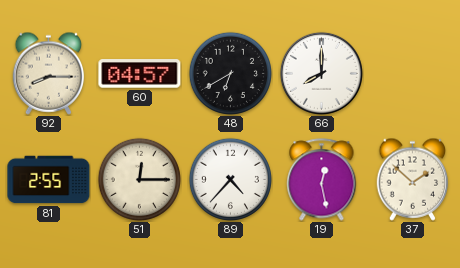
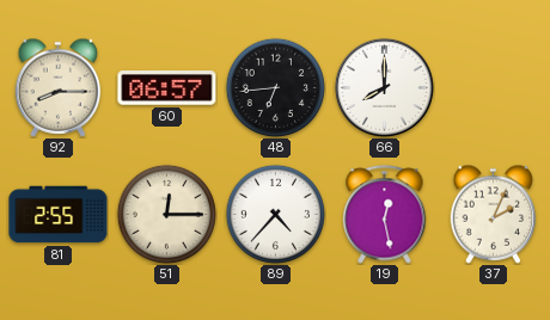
60: 04:57 -> 06:57 (167, 88)
48: 6:40 -> 6:44 (275, 87)
37: 1:52 -> 2:04 (494, 214)
